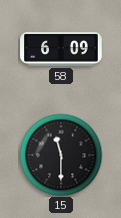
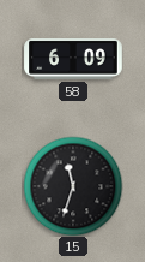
15: 11:30 -> 11:33 (73, 186)
